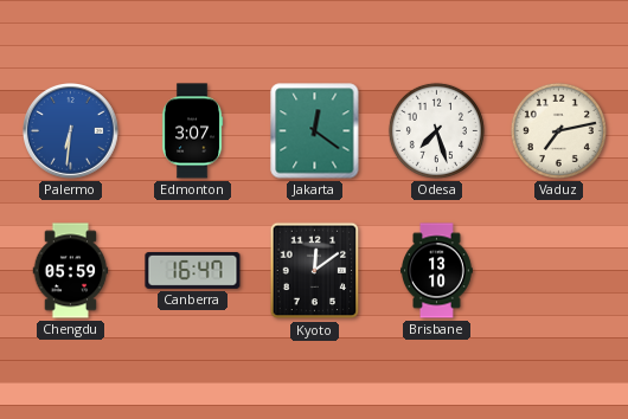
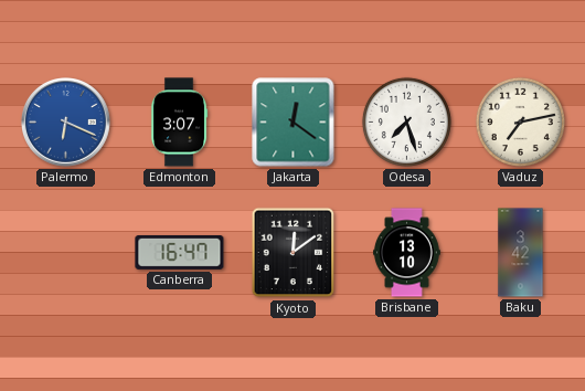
Palermo: 6:31 -> 6:19 (66, 123)
Chengdu: 05:59 -> none (71, 271)
Baku: none -> 3:42 (521, 253)
